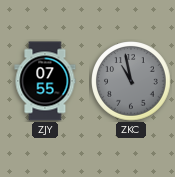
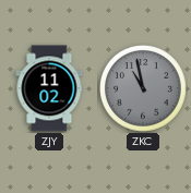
ZJY: 07:55 -> 11:02 (49, 88)
